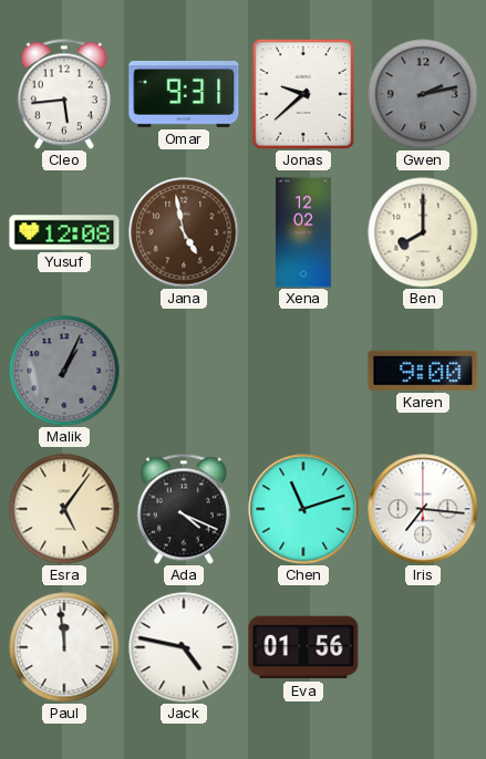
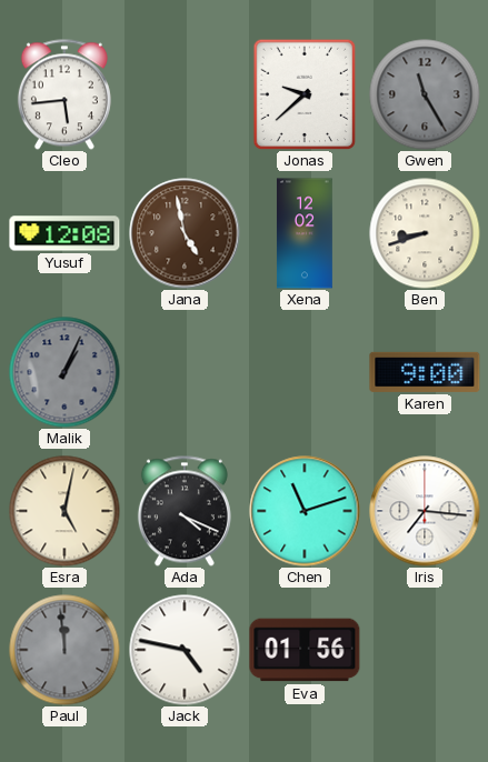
Omar: 9:31 -> none (184, 94)
Gwen: 2:13 -> 11:25 (425, 94)
Ben: 8:00 -> 8:42 (425, 233)
Esra: 5:06 -> 5:02 (64, 511)
Paul dial: white -> grey (64, 650)
